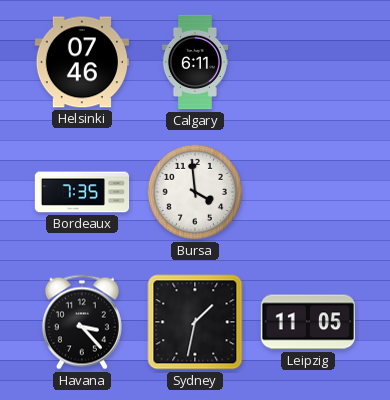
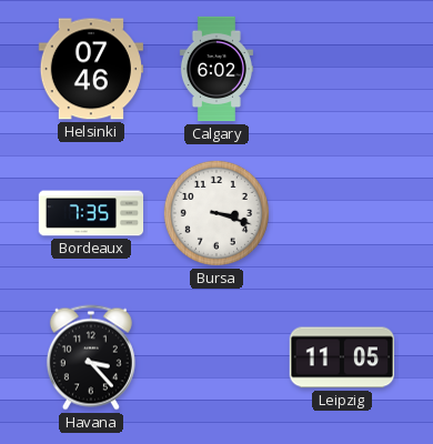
Calgary: 6:11 -> 6:02 (216, 69)
Bursa: 3:59 -> 3:18 (216, 213)
Sydney: 1:32 -> none (195, 322)
